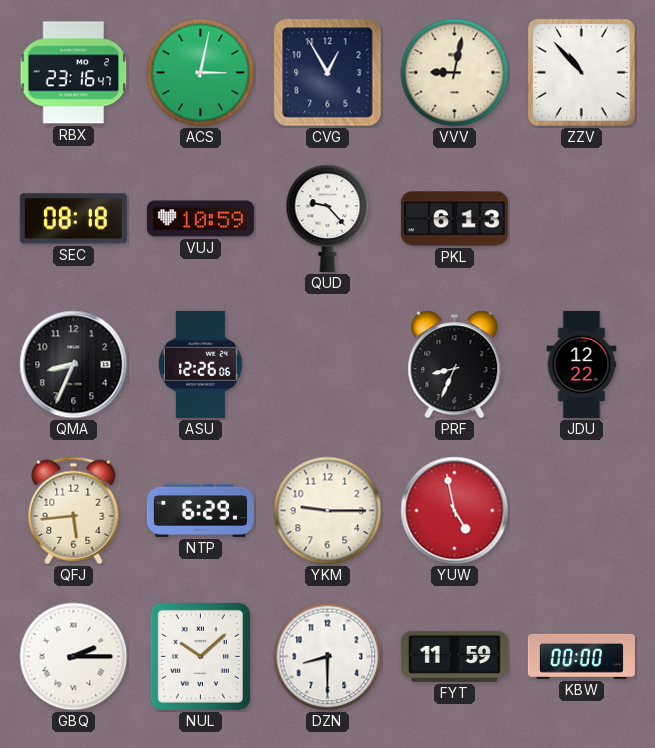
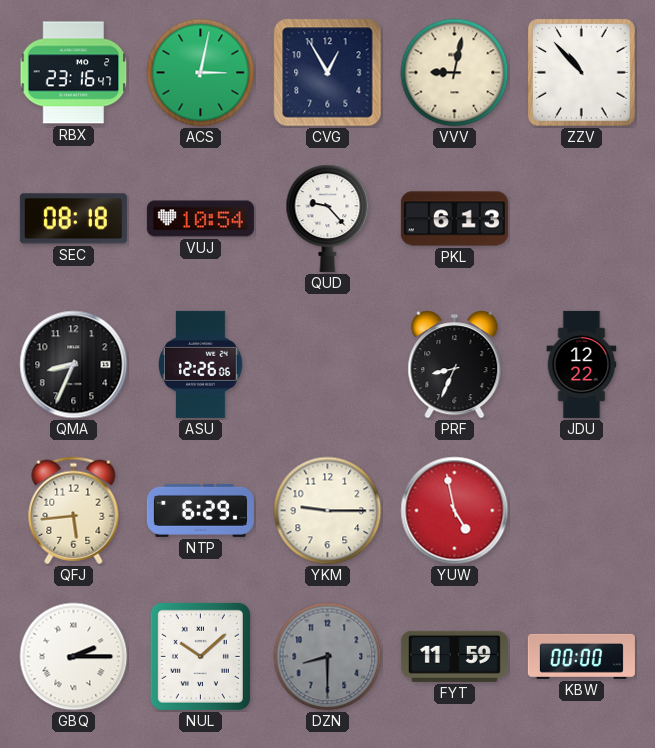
VUJ: 10:59 -> 10:54 (200, 219)
DZN dial: white -> grey (328, 657)
